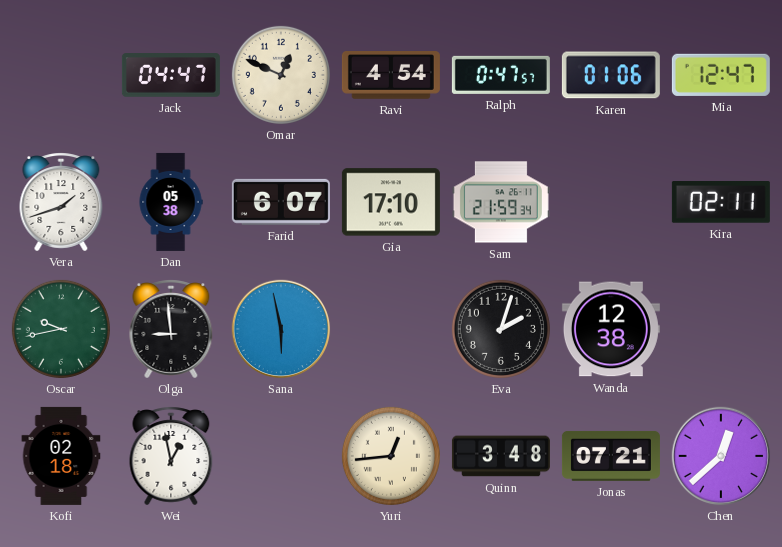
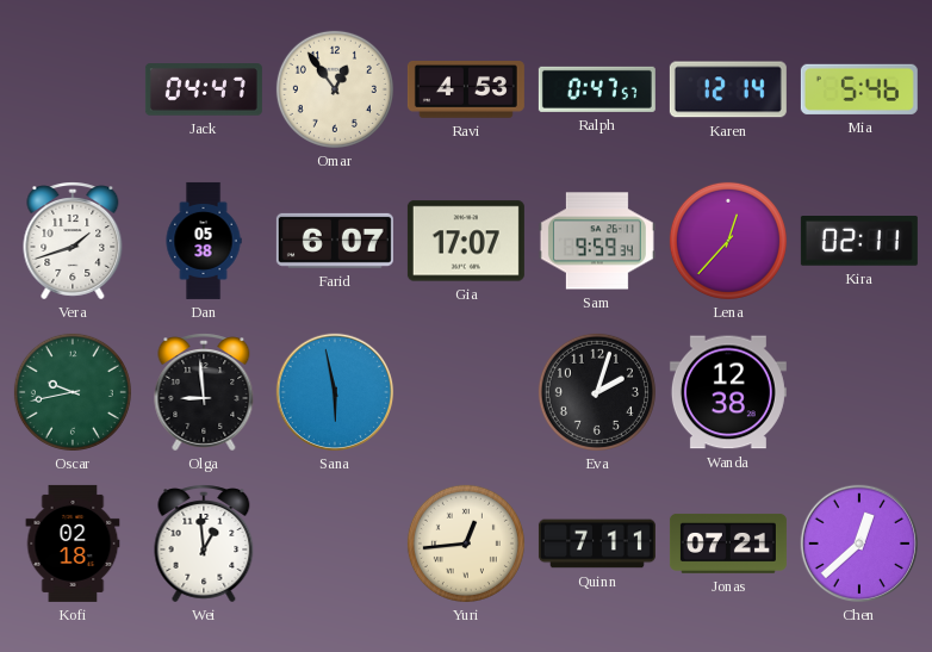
Omar: 12:49 -> 12:54 (335, 89)
Ravi: 4:54 -> 4:53 (466, 91)
Karen: 01:06 -> 12:14 (728, 89)
Mia: 12:47 -> 5:46 (859, 89)
Gia: 17:10 -> 17:07 (466, 241)
Sam: 21:59 -> 9:59 (597, 241)
Lena: none -> 12:37 (728, 241)
Wei: 12:58 -> 12:59 (204, 544)
Quinn: 3:48 -> 7:11 (597, 544)
